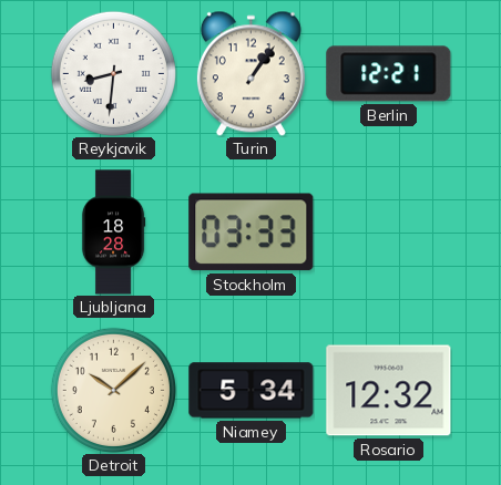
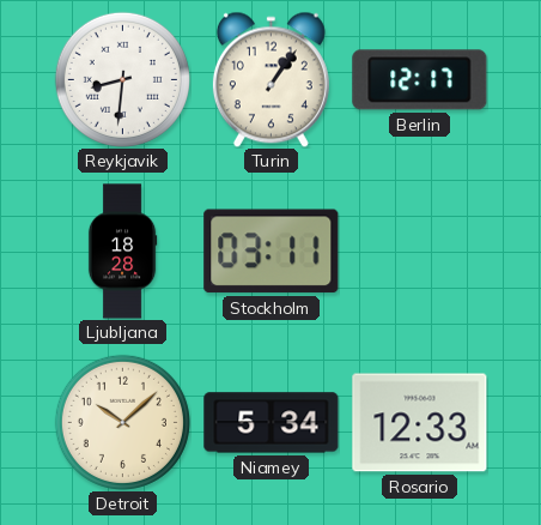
Berlin: 12:21 -> 12:17 (420, 80)
Stockholm: 03:33 -> 03:11 (272, 252)
Rosario: 12:32 -> 12:33 (420, 423)
